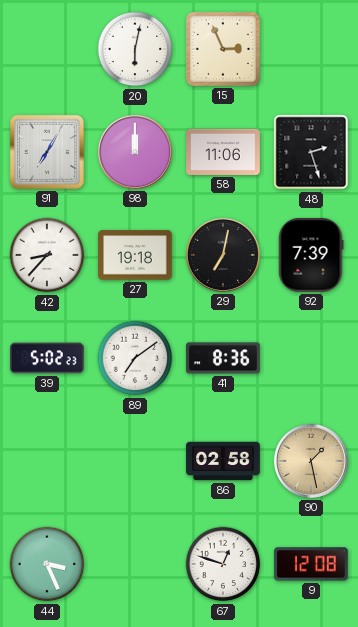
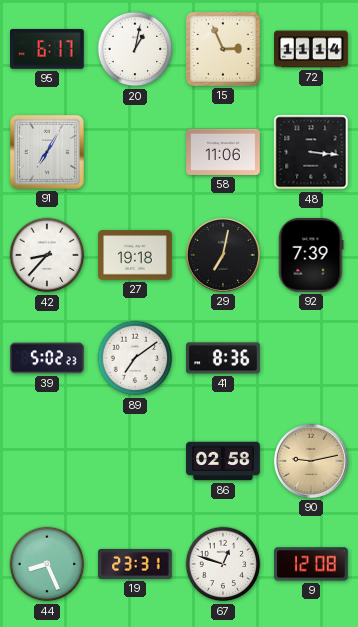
95: none -> 6:17 (48, 50)
20: 6:02 -> 1:02 (135, 49)
72: none -> 11:14 (311, 49)
98: 12:00 -> none (135, 152)
48: 2:27 -> 3:16 (311, 152)
90: 1:28 -> 9:13 (311, 461)
44: 3:26 -> 8:26 (47, 564)
19: none -> 23:31 (135, 564)
